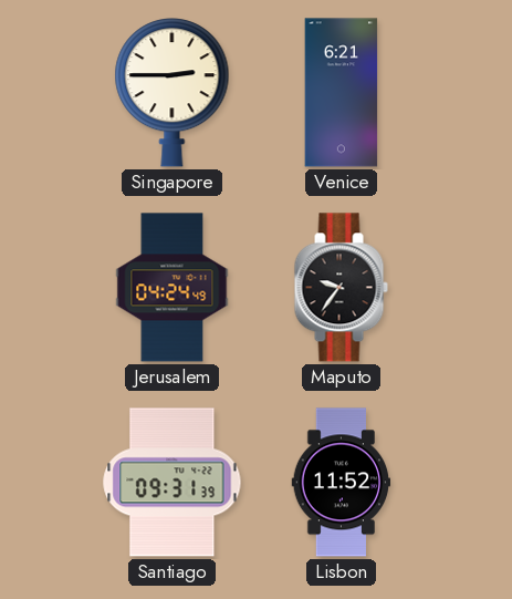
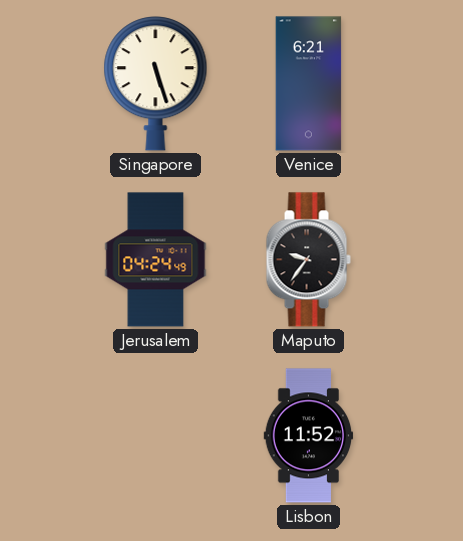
Singapore: 2:45 -> 5:27 (156, 84)
Santiago: 09:31 -> none (173, 483)
